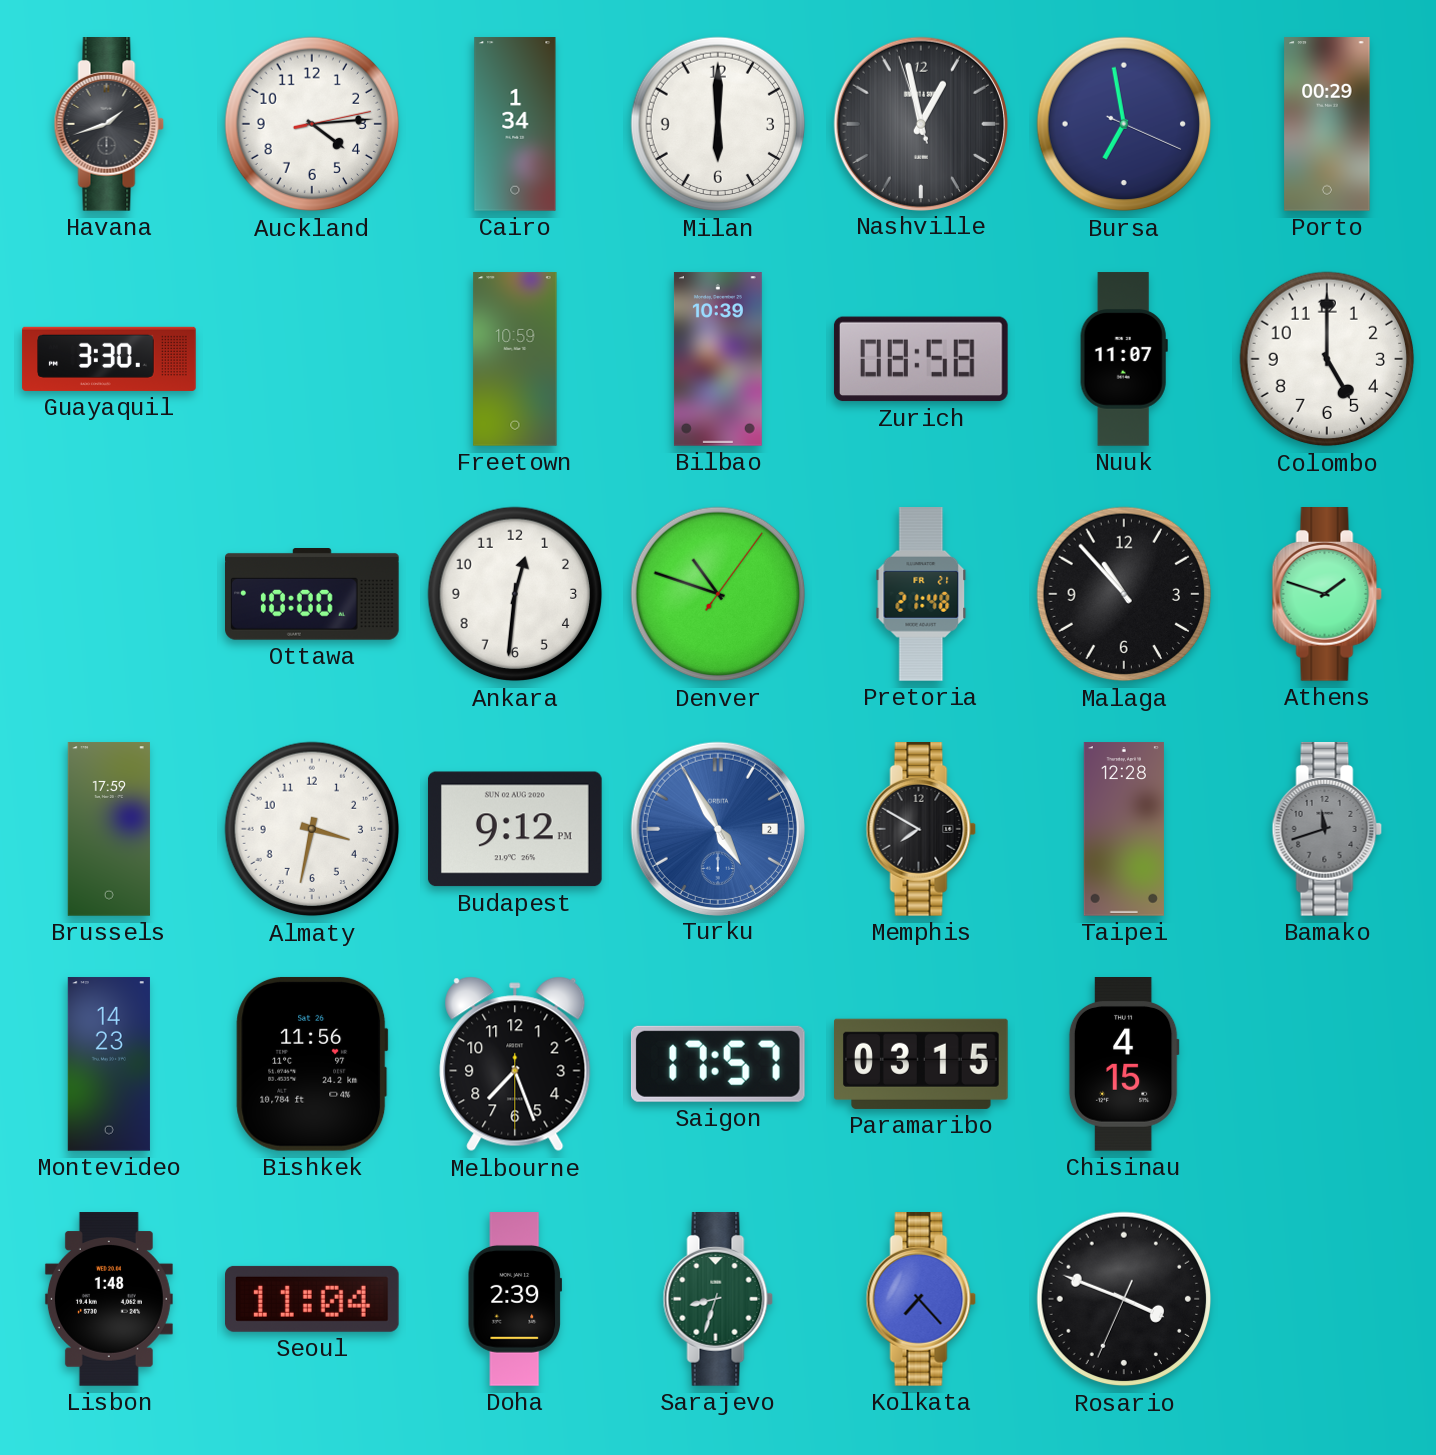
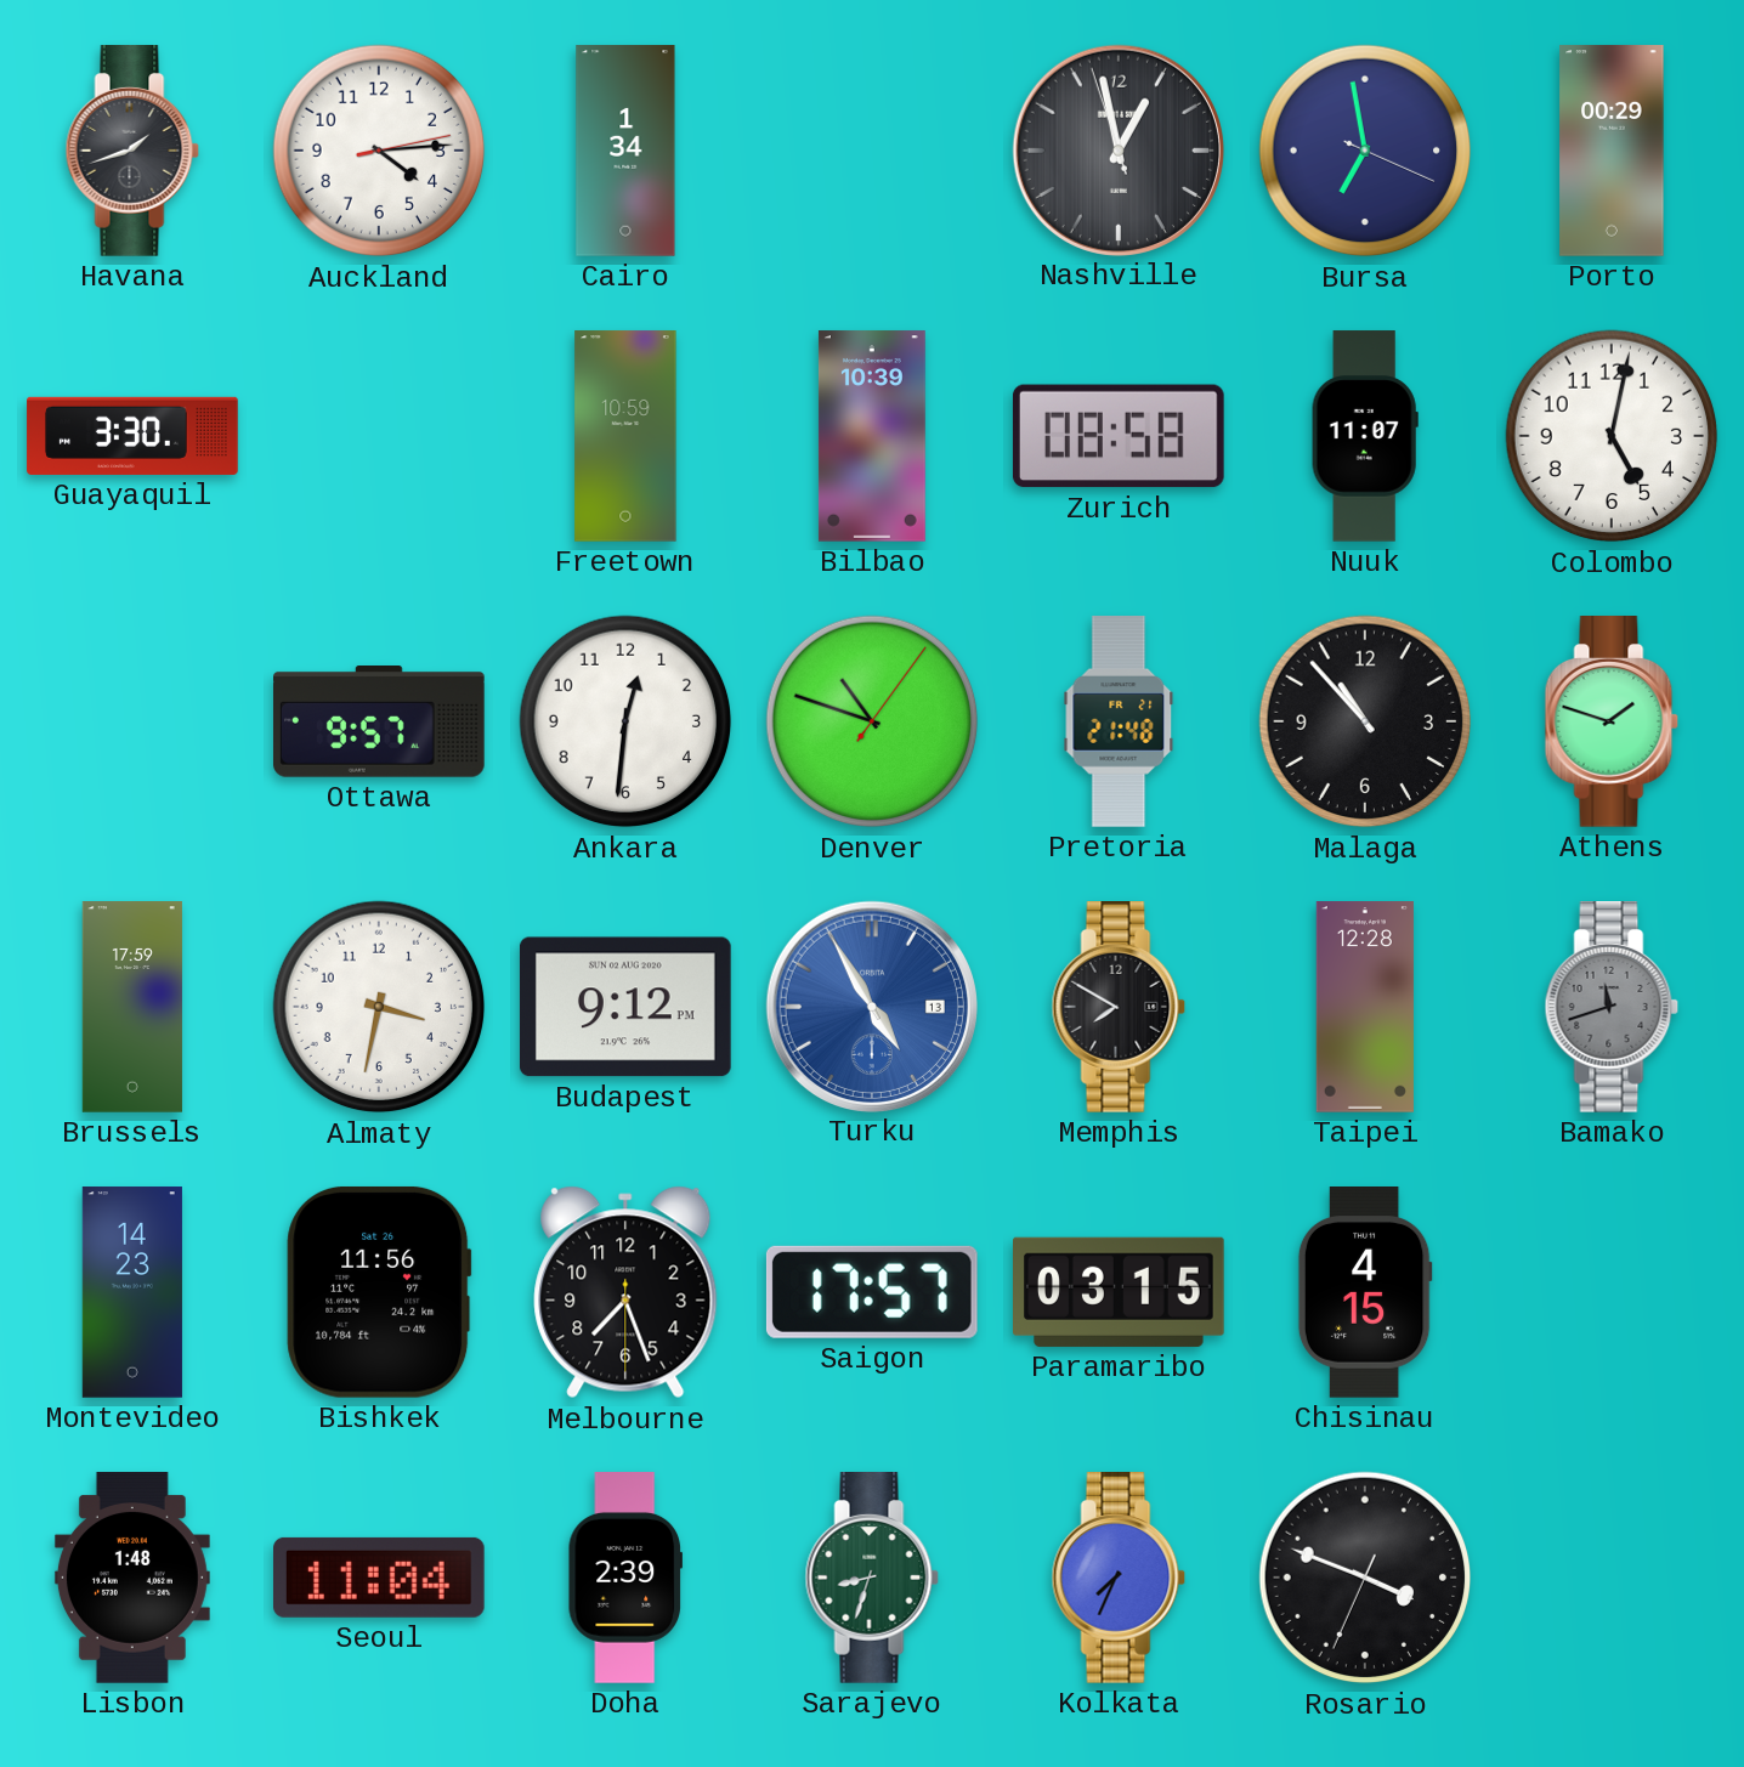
Milan: 6:00 -> none (718, 124)
Colombo: 5:00 -> 5:02 (1612, 436)
Ottawa: 10:00 -> 9:57 (380, 723)
Turku date: 2 -> 13 (871, 1006)
Kolkata: 7:23 -> 7:34 (1119, 1579)
